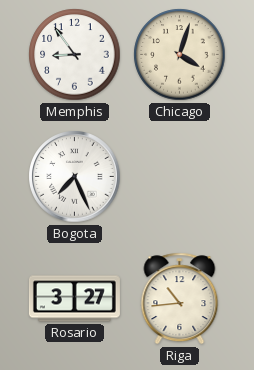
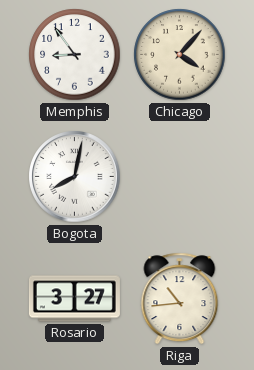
Chicago: 4:03 -> 4:07 (180, 55)
Bogota: 7:26 -> 8:02 (75, 177)
